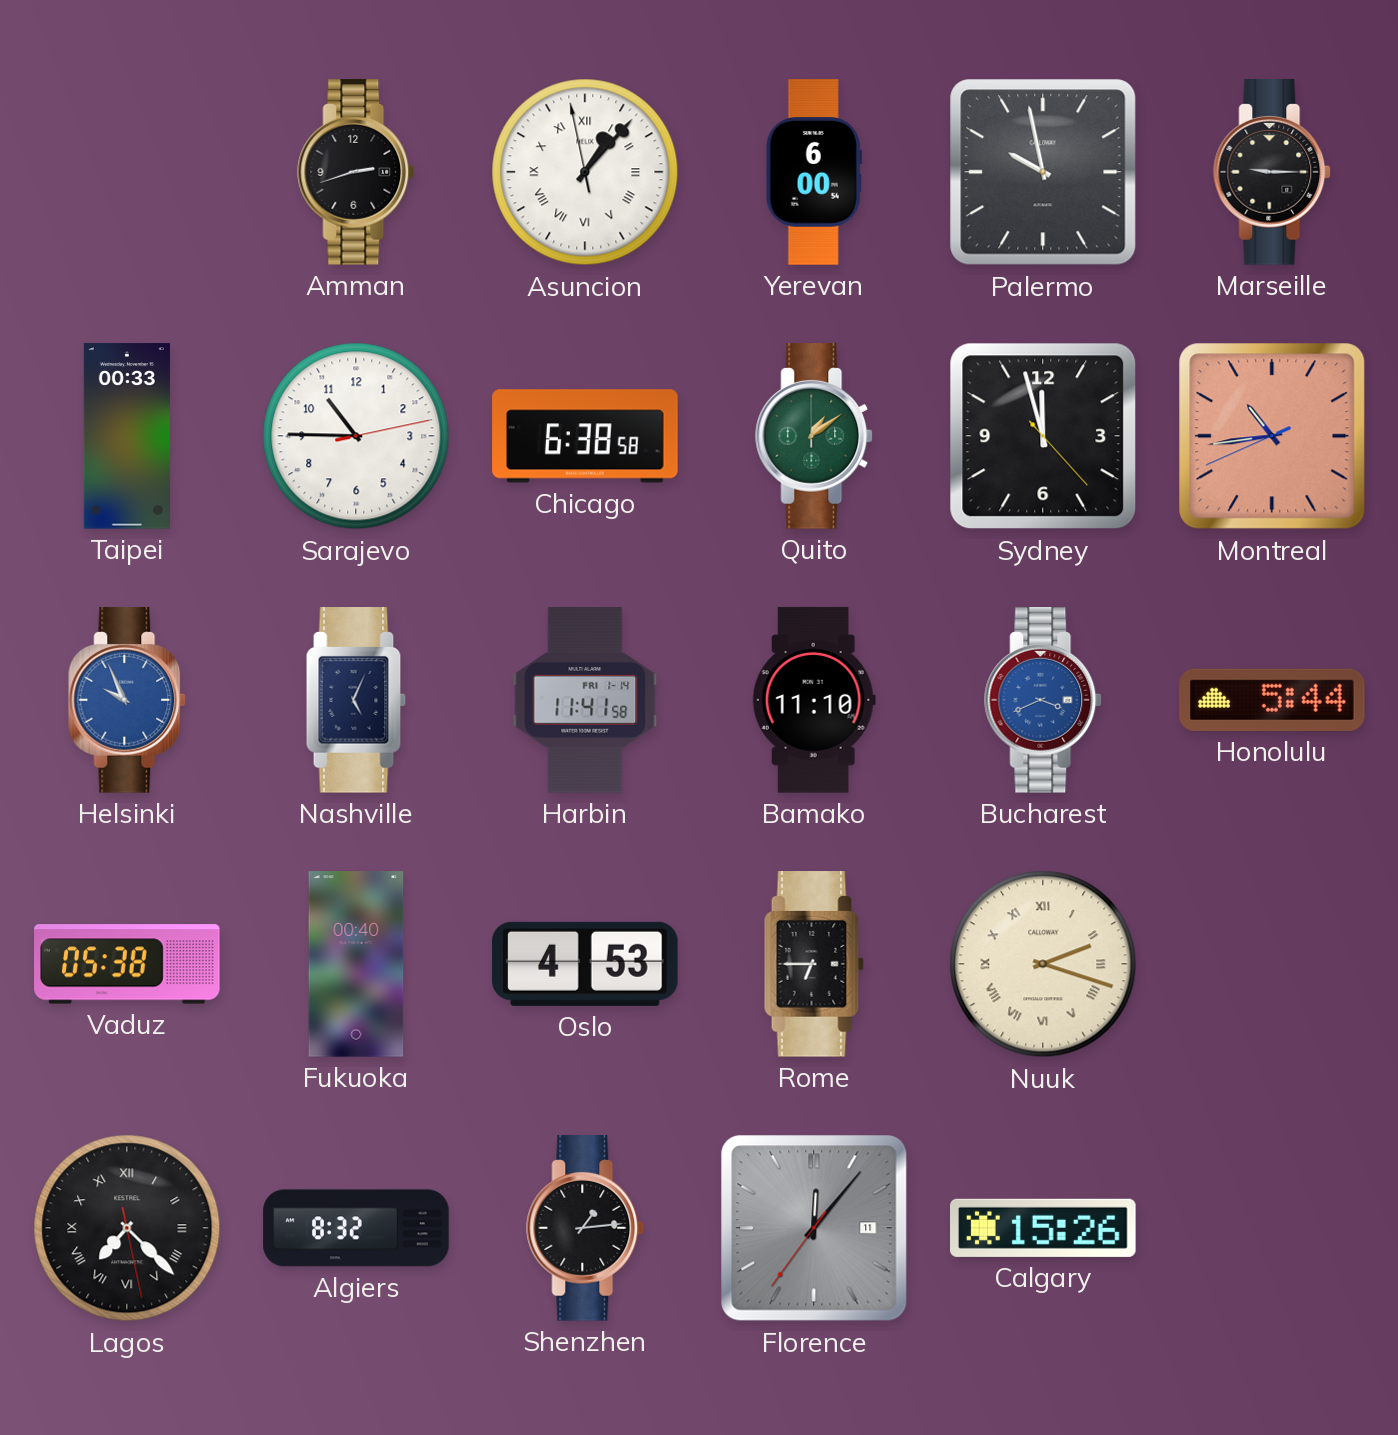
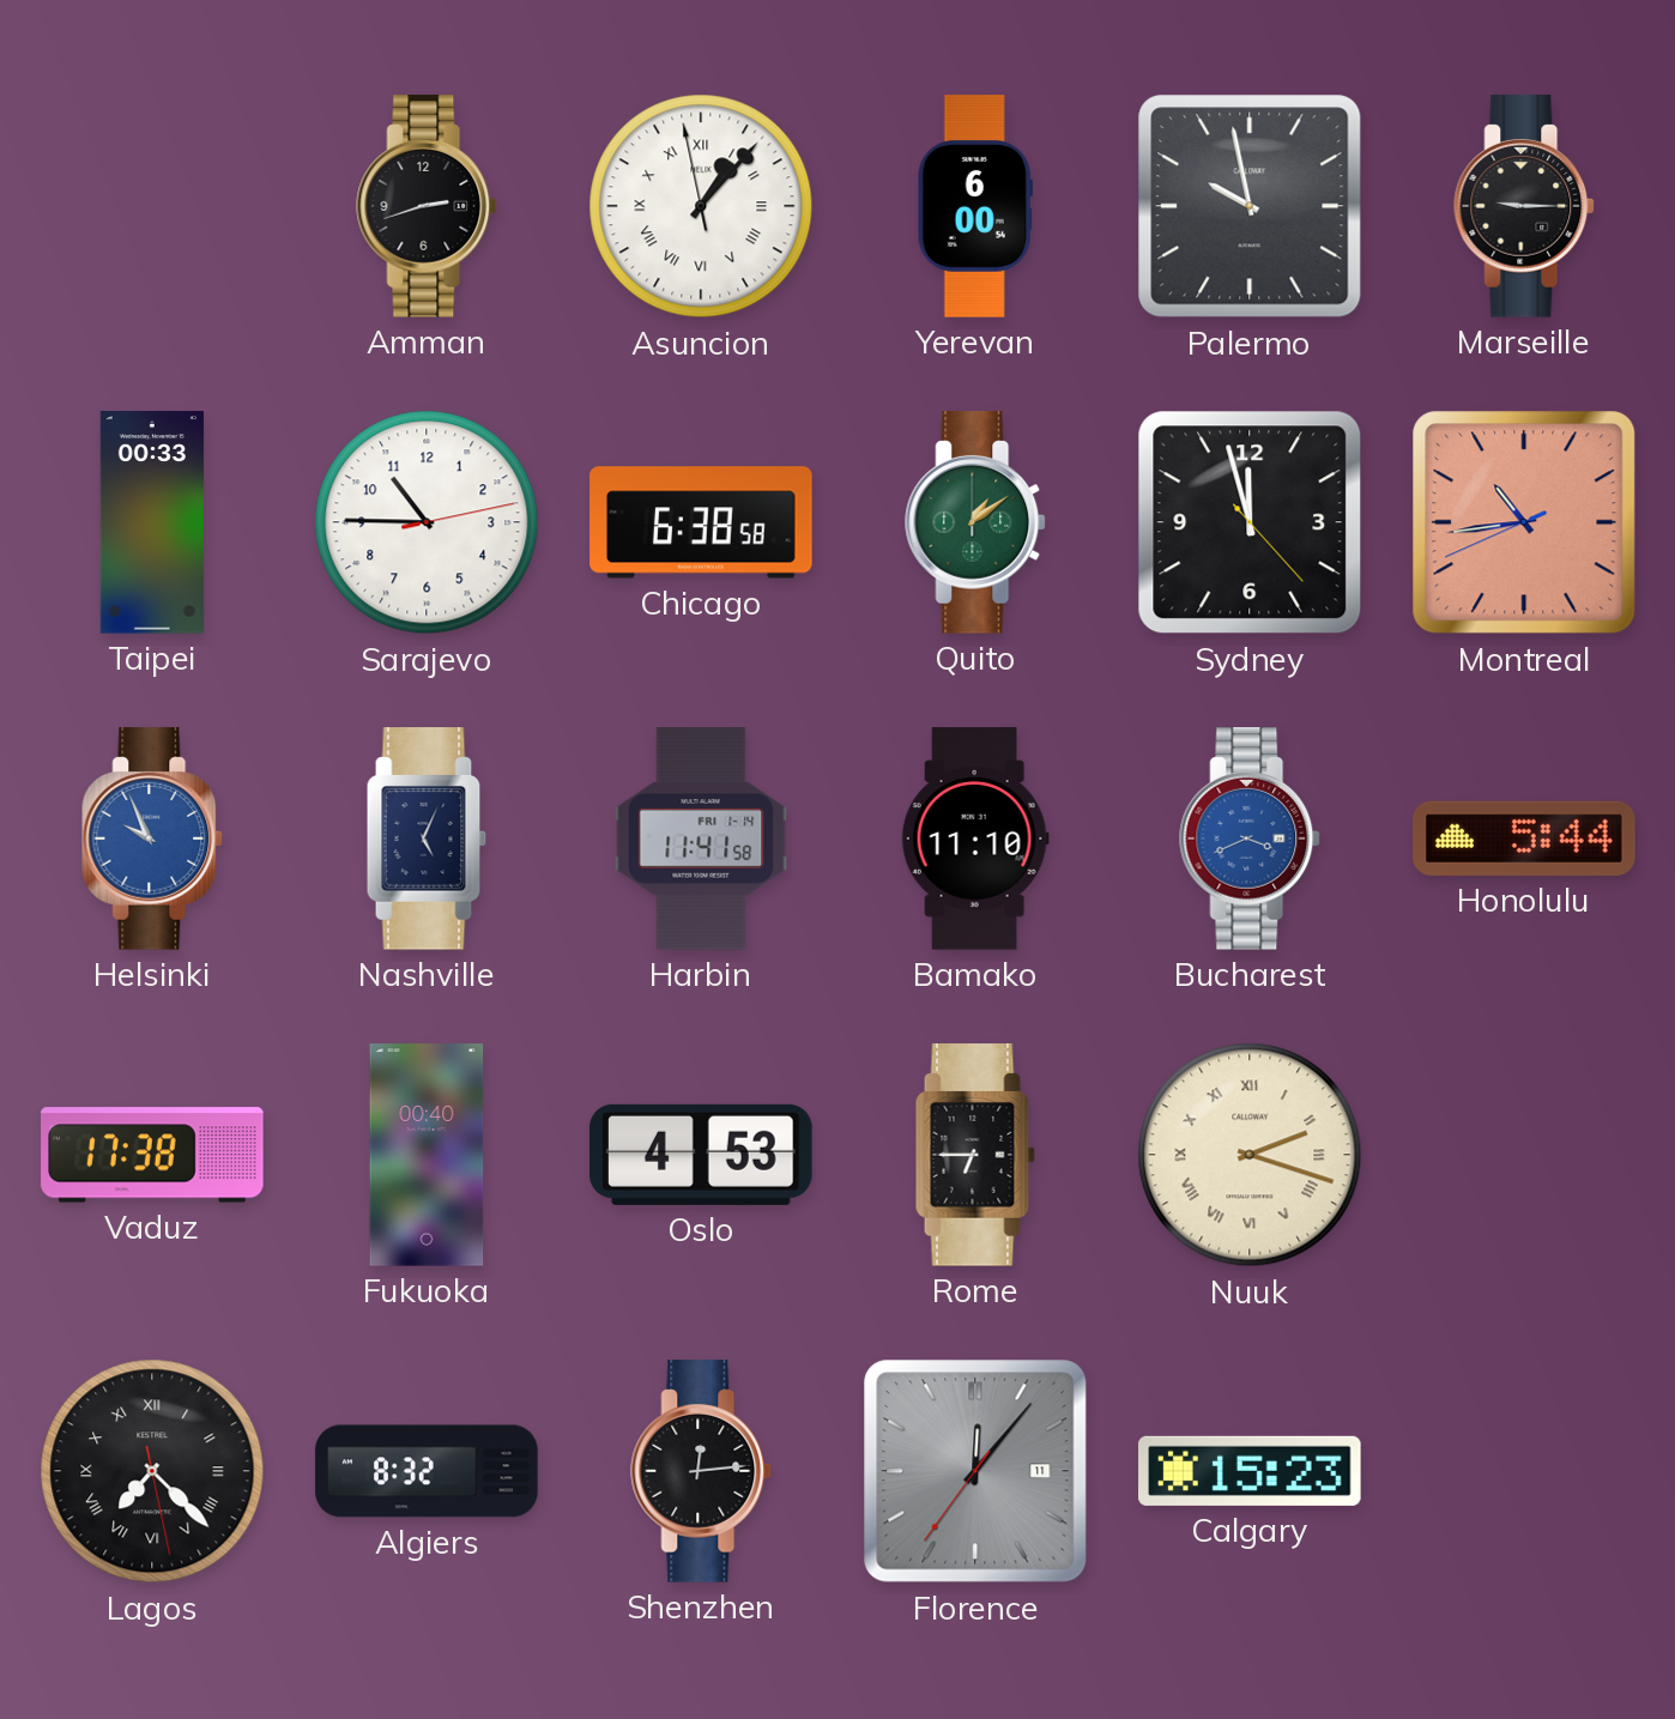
Vaduz: 05:38 -> 17:38 (152, 1155)
Shenzhen: 1:14 -> 12:14 (702, 1471)
Calgary: 15:26 -> 15:23 (1250, 1471)
